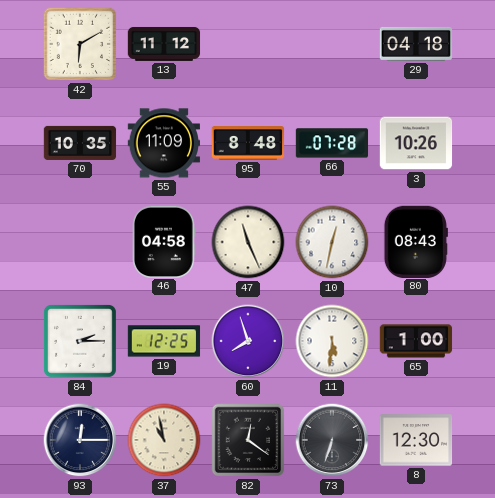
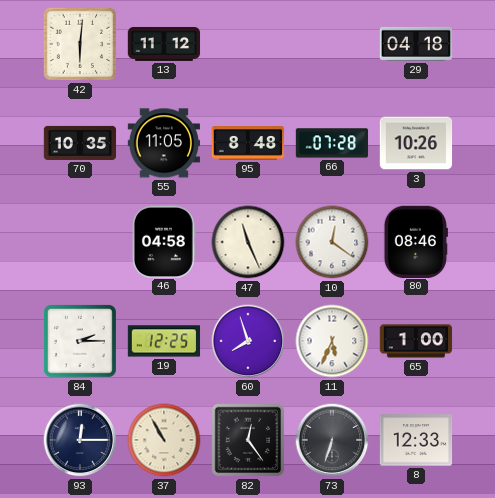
42: 6:10 -> 6:01 (80, 44)
55: 11:09 -> 11:05 (164, 143)
10: 12:32 -> 12:21 (332, 242)
80: 08:43 -> 08:46 (416, 241)
11: 5:31 -> 5:34 (332, 341)
37: 10:58 -> 10:55 (164, 440)
82: 12:21 -> 12:24 (248, 440)
8: 12:30 -> 12:33 (416, 440)
